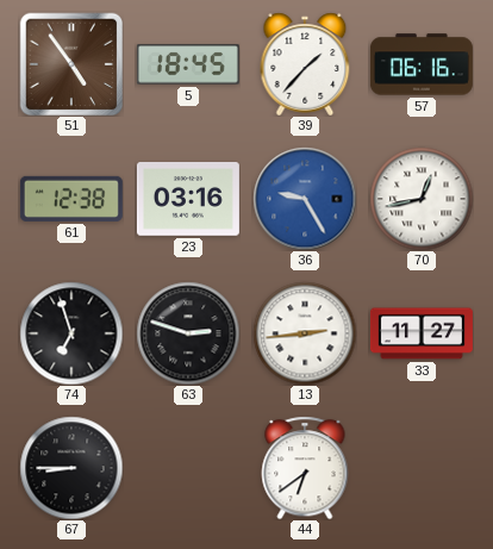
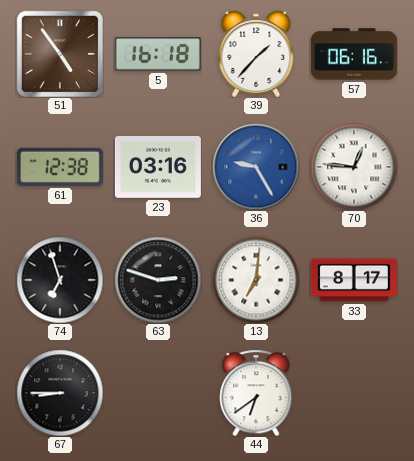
5: 18:45 -> 16:18 (158, 54)
70: 12:43 -> 12:46 (354, 167)
13: 2:44 -> 7:01 (256, 280)
33: 11:27 -> 8:17 (354, 280)
